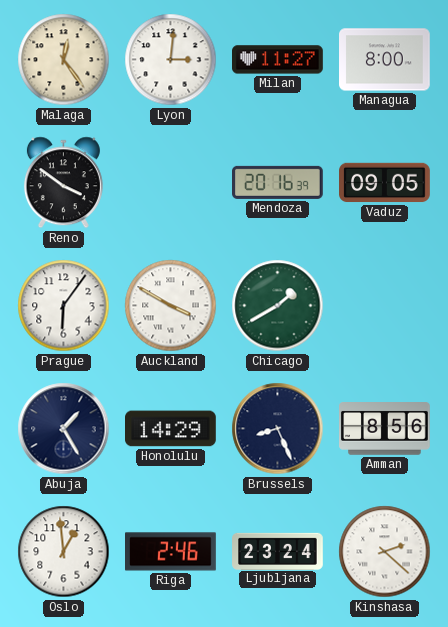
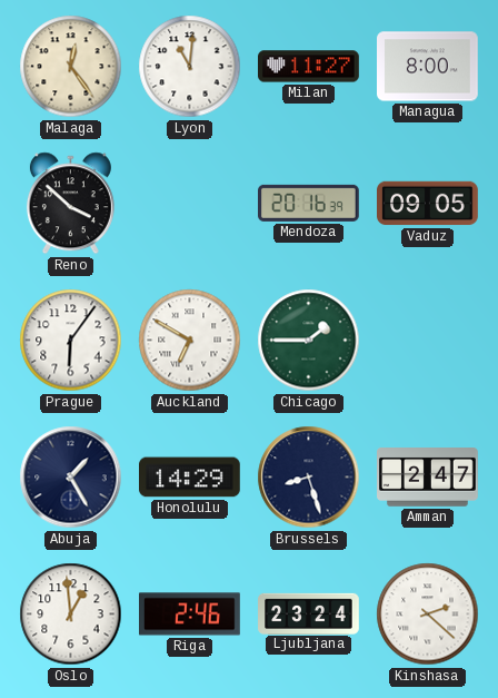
Lyon: 3:01 -> 11:01 (190, 67)
Reno: 3:51 -> 3:52 (70, 204)
Auckland: 3:50 -> 6:50 (190, 341)
Chicago: 1:40 -> 1:45 (309, 341)
Brussels: 8:26 -> 8:27 (309, 478)
Amman: 8:56 -> 2:47 (428, 478)
